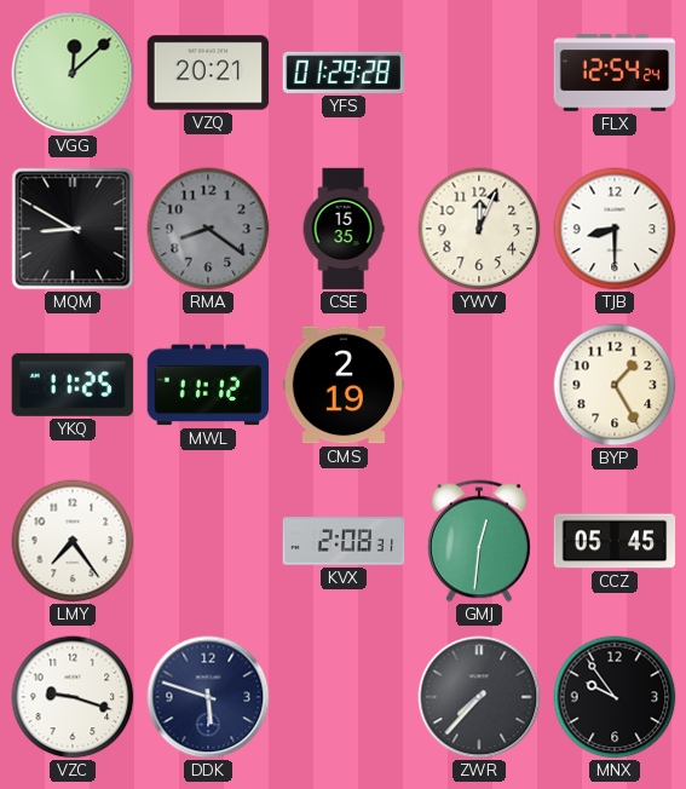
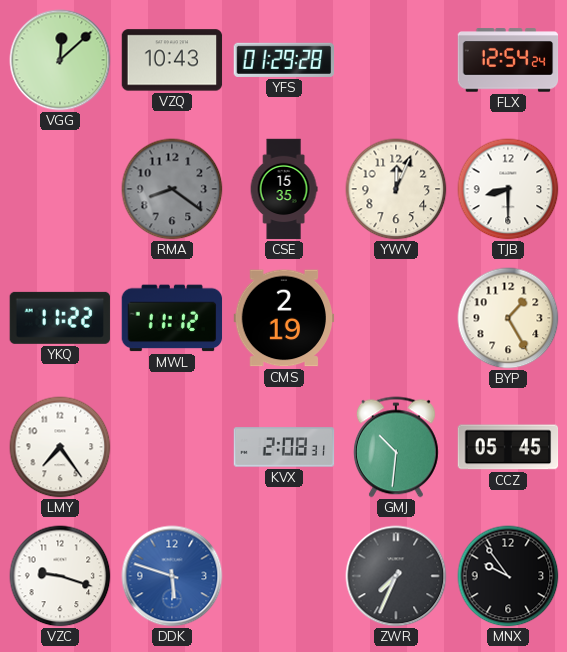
VZQ: 20:21 -> 10:43 (172, 60)
MQM: 8:50 -> none (73, 229)
YKQ: 11:25 -> 11:22 (60, 318)
GMJ: 12:31 -> 10:31 (396, 447)
DDK dial: navy -> blue (172, 576)
ZWR: 7:37 -> 7:34 (396, 576)
